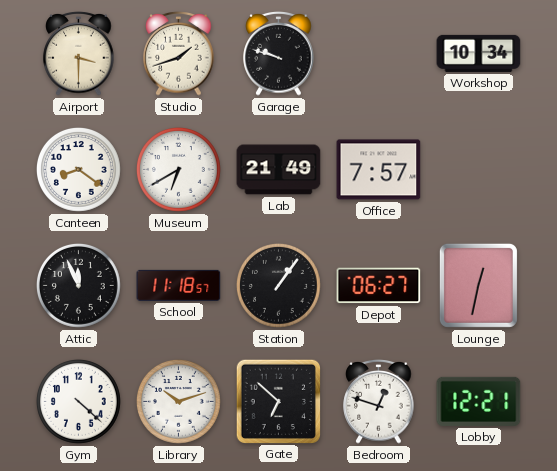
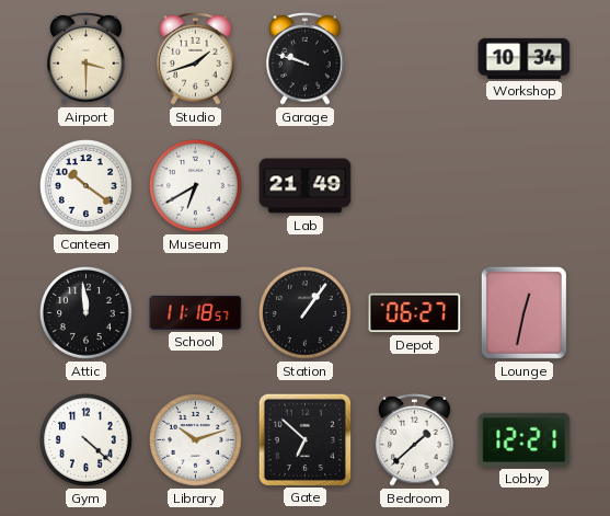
Canteen: 8:21 -> 10:21 (87, 186)
Office: 7:57 -> none (379, 170)
Attic: 11:56 -> 11:59 (87, 313)
Bedroom: 12:48 -> 1:38 (415, 440)
